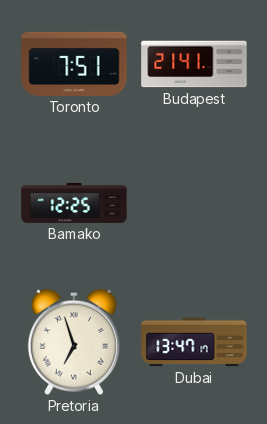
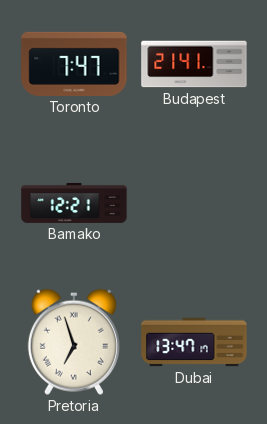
Toronto: 7:51 -> 7:47 (74, 64)
Bamako: 12:25 -> 12:21 (74, 203)
